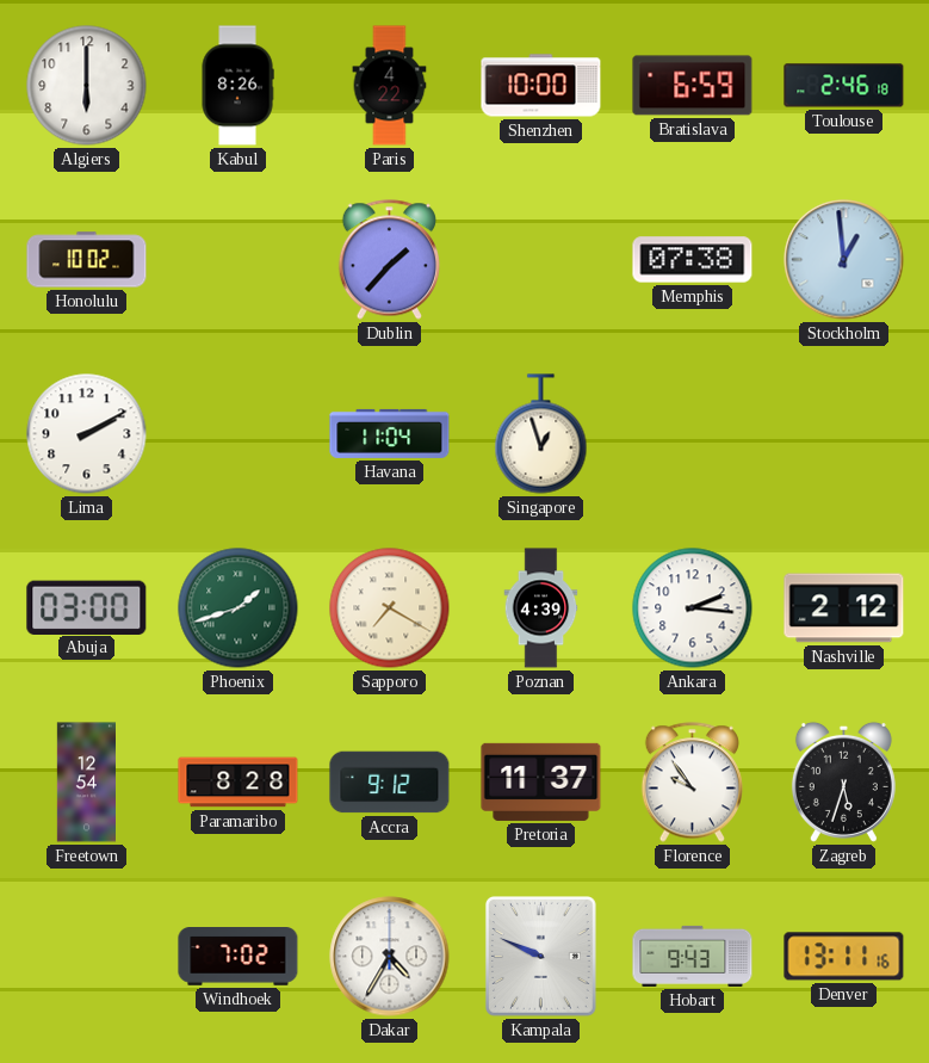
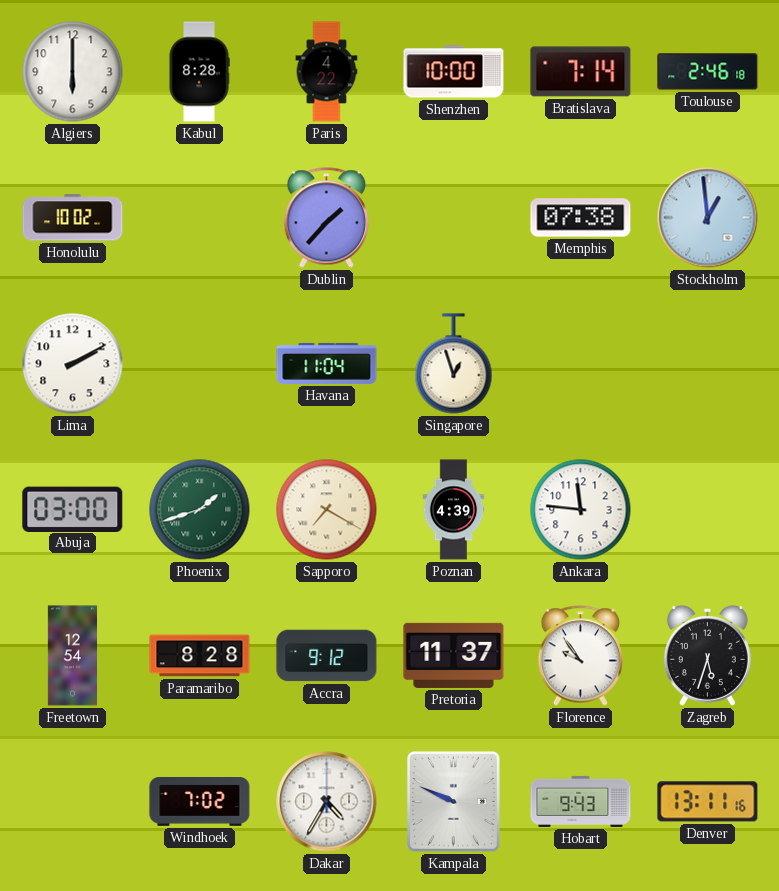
Kabul: 8:26 -> 8:28 (199, 72)
Bratislava: 6:59 -> 7:14 (581, 72)
Ankara: 2:16 -> 11:46 (581, 510)
Nashville: 2:12 -> none (844, 608)
